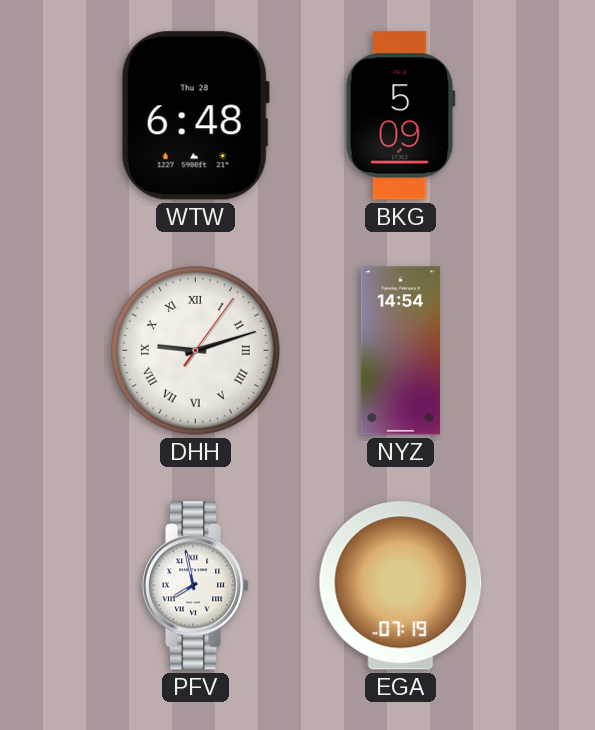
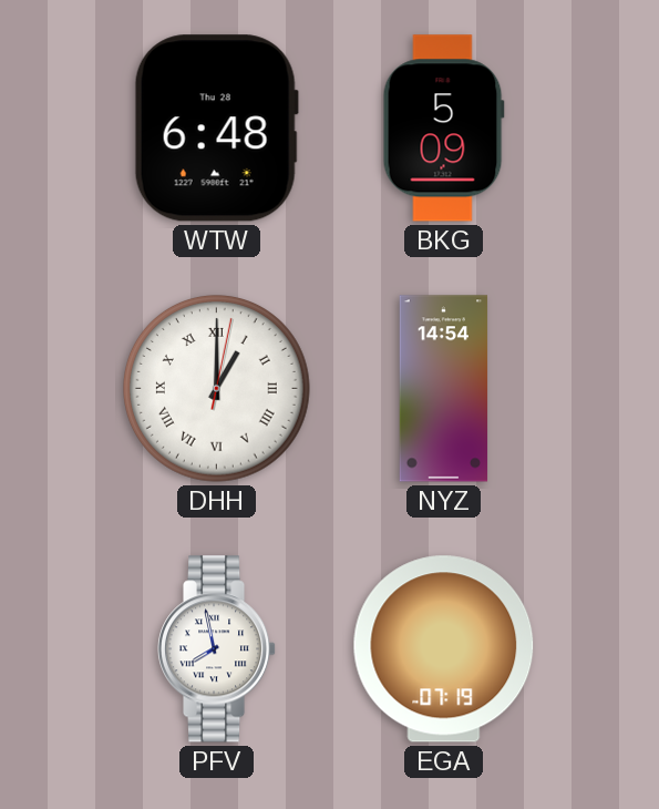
DHH: 9:12 -> 1:00 (217, 389)
